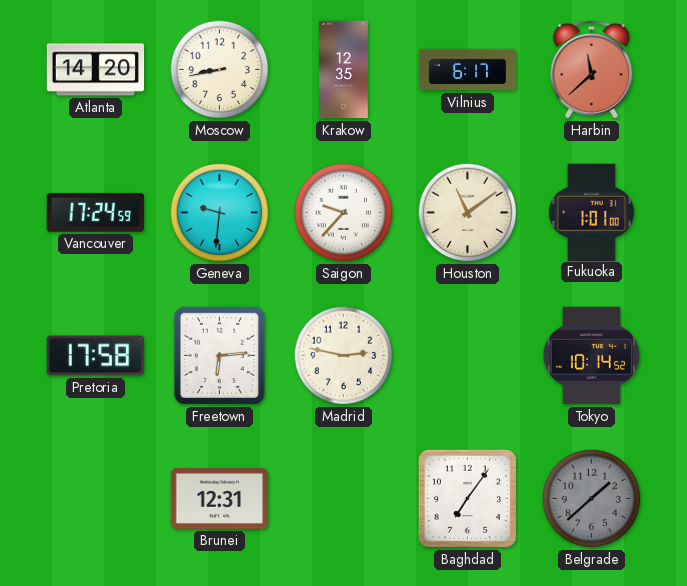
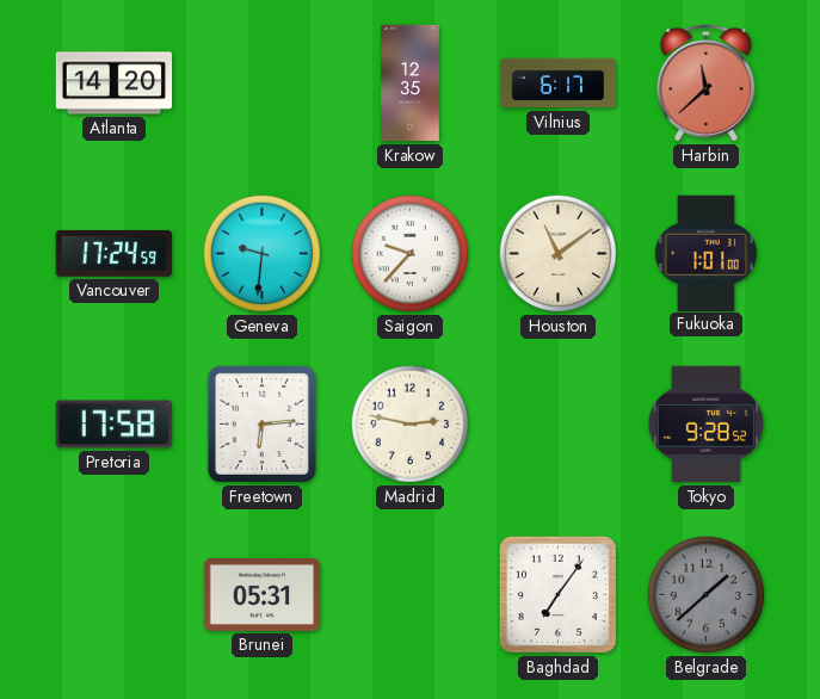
Moscow: 8:43 -> none (220, 70)
Tokyo: 10:14 -> 9:28 (705, 425)
Brunei: 12:31 -> 05:31 (261, 595)
